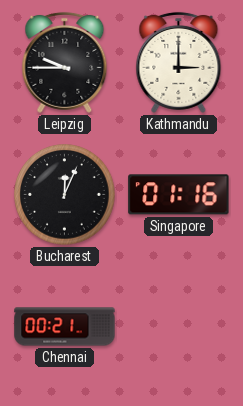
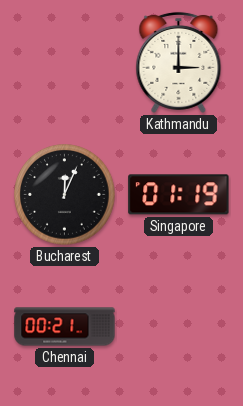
Leipzig: 9:45 -> none (65, 62)
Singapore: 01:16 -> 01:19 (179, 195)
